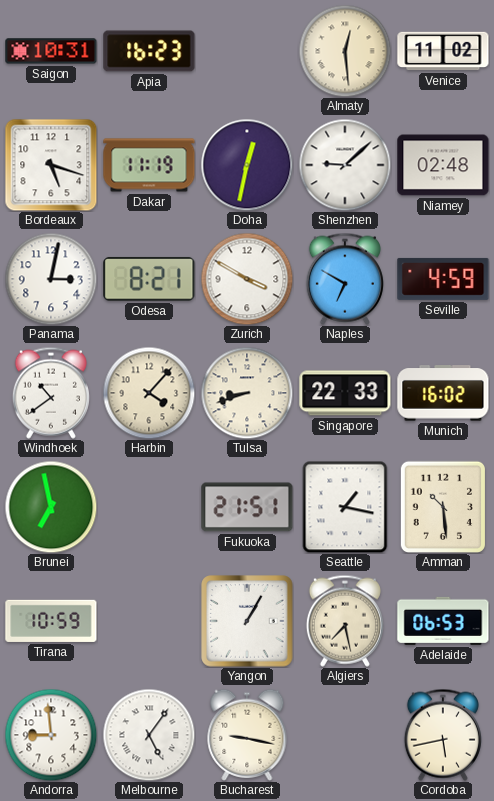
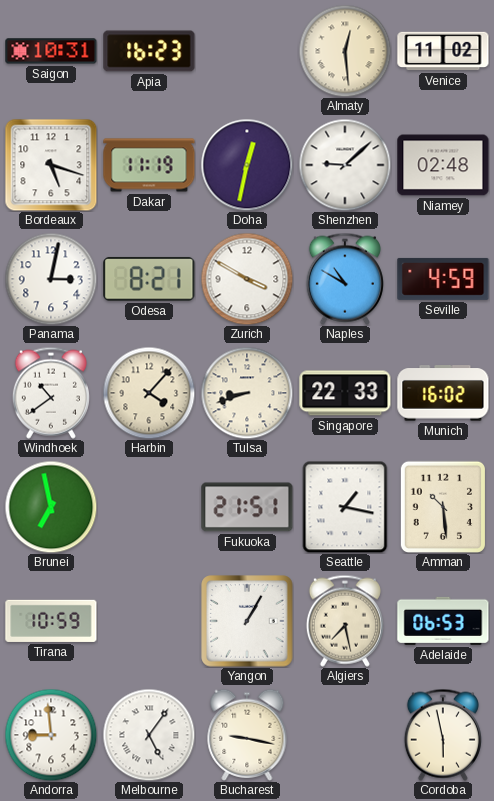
Naples: 6:50 -> 10:50 (345, 279)
Cordoba: 5:43 -> 5:58 (443, 735)
